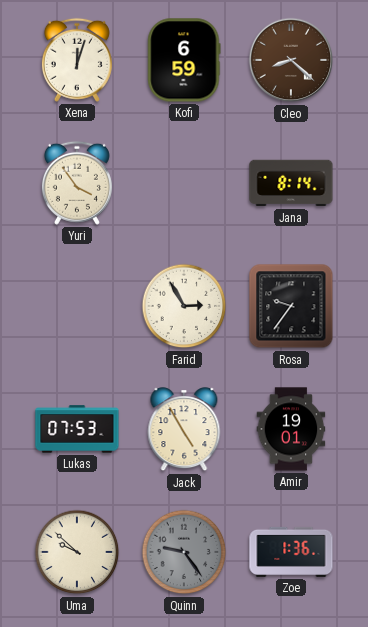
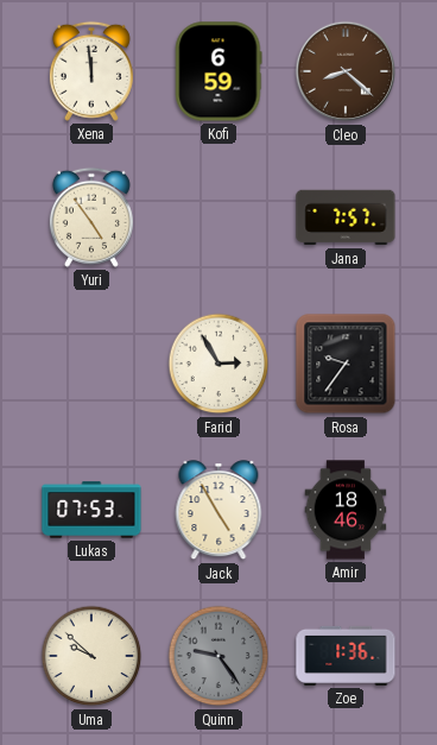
Xena: 12:03 -> 11:59 (91, 71)
Yuri: 3:54 -> 4:54 (91, 217)
Jana: 8:14 -> 7:57 (346, 217)
Amir: 19:01 -> 18:46 (346, 510)
